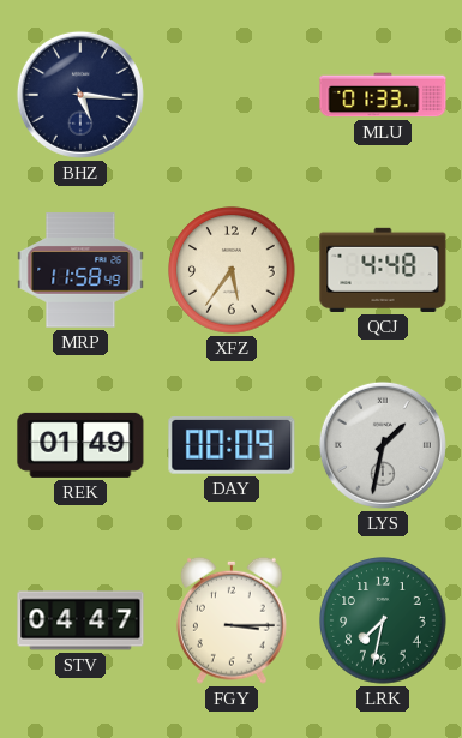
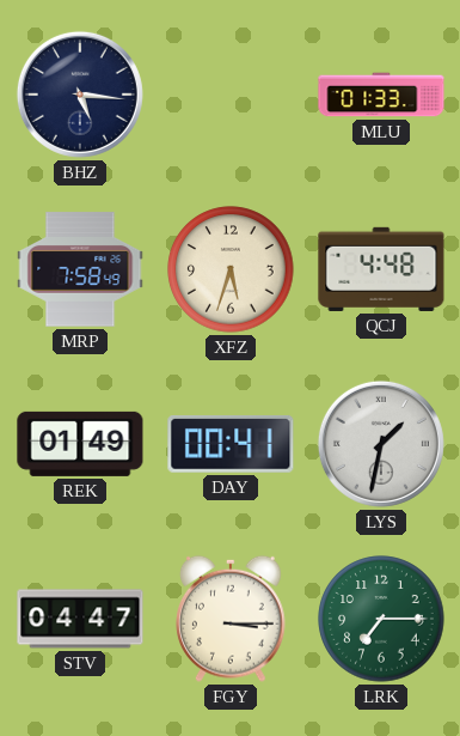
MRP: 11:58 -> 7:58 (80, 269)
XFZ: 5:36 -> 5:33 (231, 269)
DAY: 00:09 -> 00:41 (231, 445)
LRK: 7:32 -> 7:15 (381, 619)
